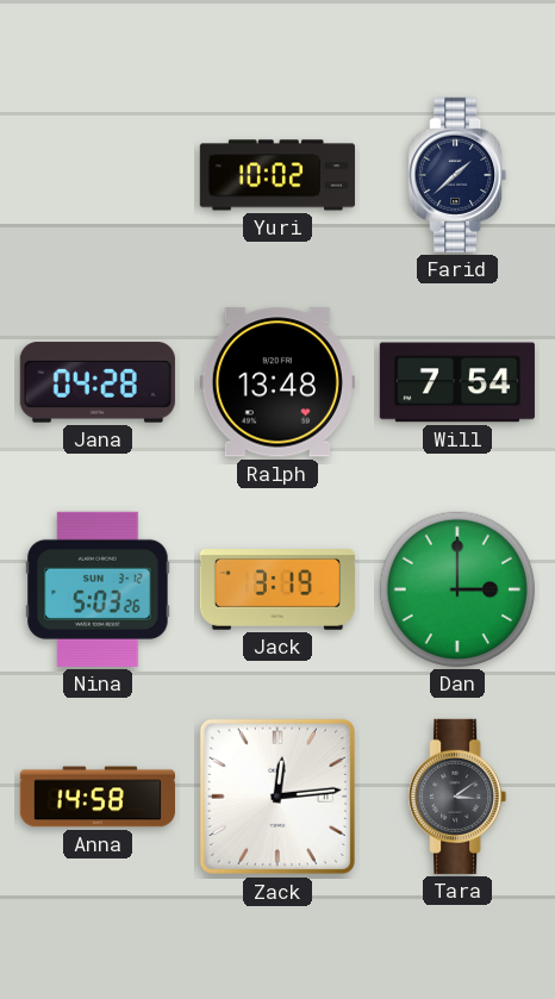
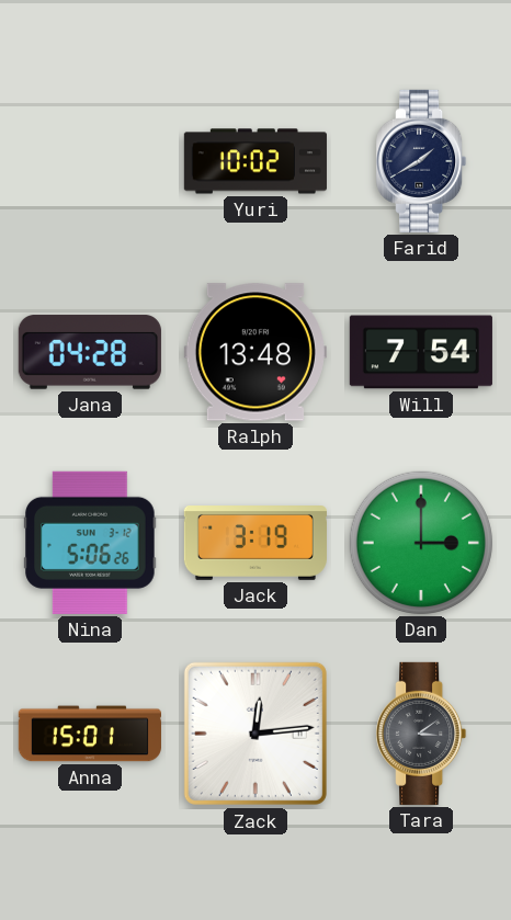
Farid: 1:38 -> 1:40 (421, 161)
Nina: 5:03 -> 5:06 (90, 543)
Anna: 14:58 -> 15:01 (90, 734)
